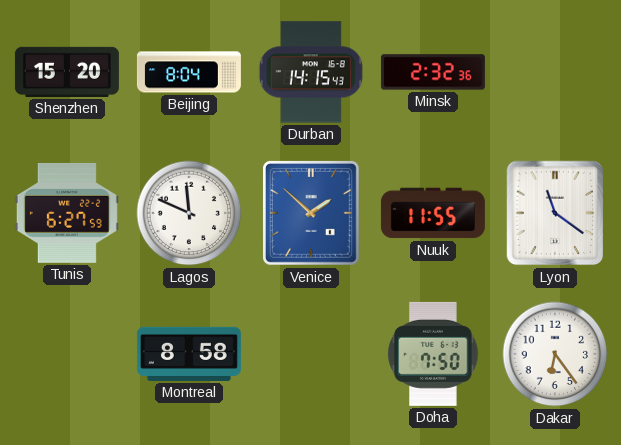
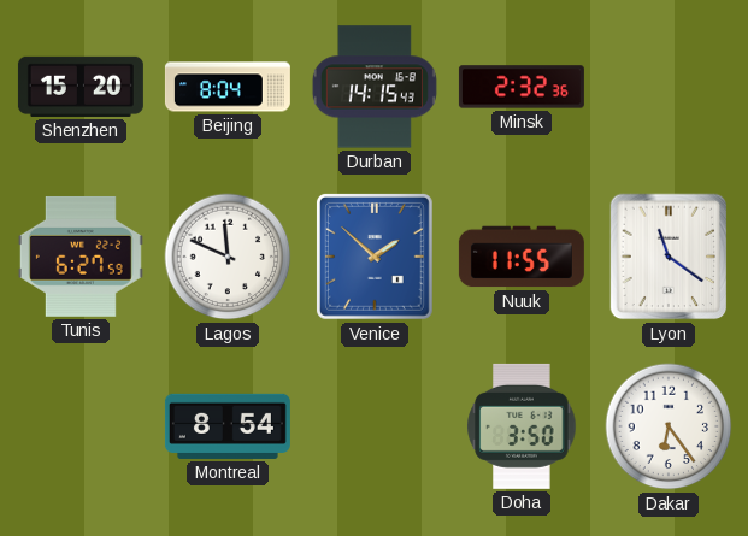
Montreal: 8:58 -> 8:54 (228, 426)
Doha: 7:50 -> 3:50 (522, 426)
